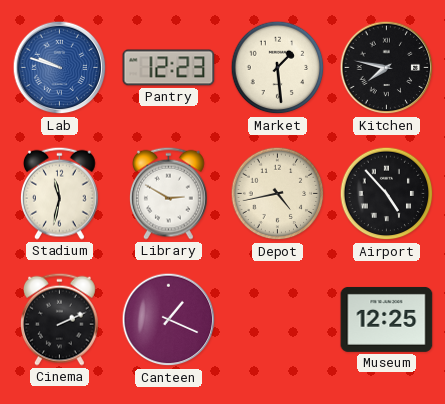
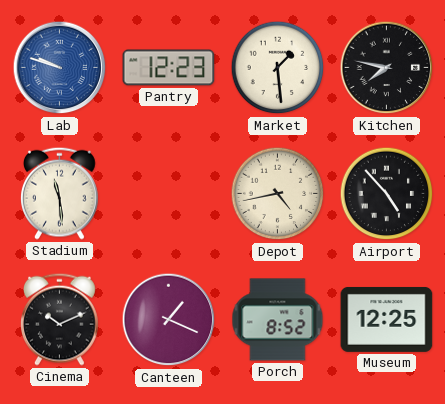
Stadium: 11:32 -> 11:29 (60, 193)
Library: 2:50 -> none (169, 193)
Cinema: 2:11 -> 10:11 (60, 319)
Porch: none -> 8:52 (278, 320)
